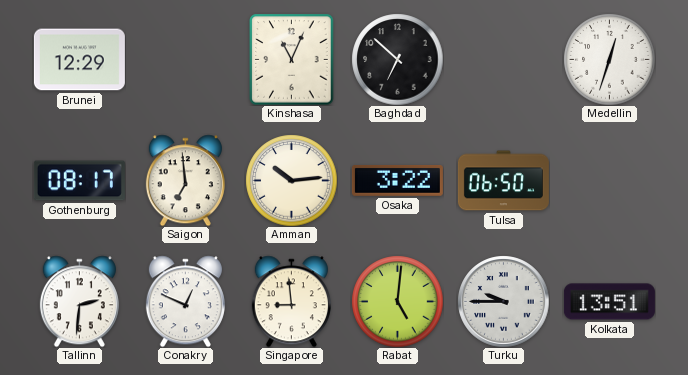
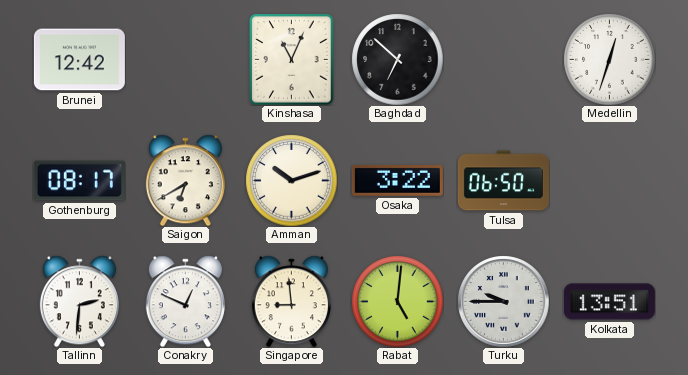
Brunei: 12:29 -> 12:42 (79, 60)
Saigon: 6:59 -> 6:40 (185, 180)
Amman: 10:14 -> 10:12 (291, 180)
